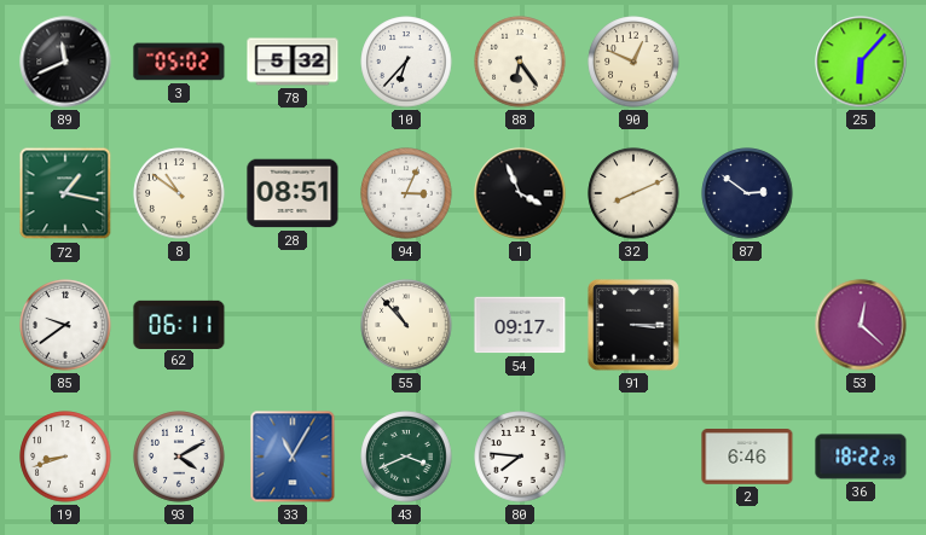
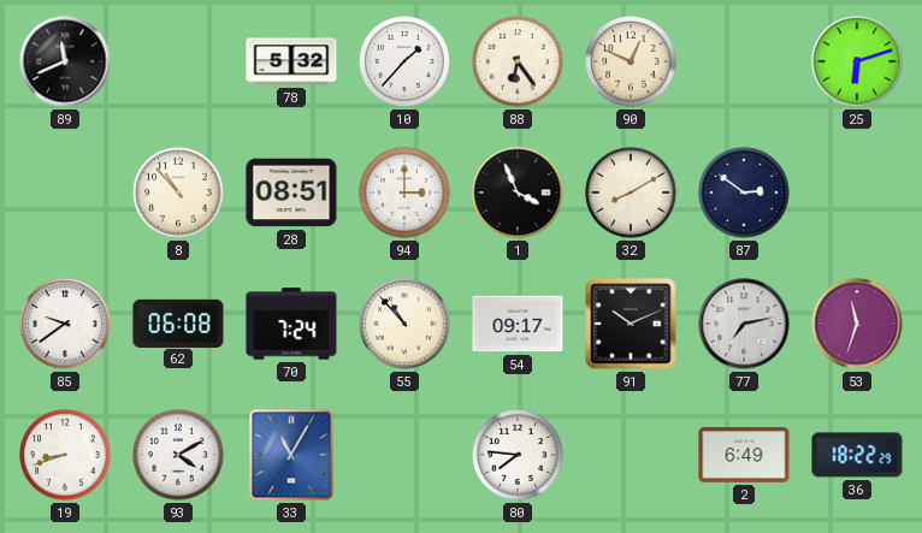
3: 05:02 -> none (179, 62)
10: 6:37 -> 1:37 (404, 61)
25: 6:07 -> 6:12 (857, 61)
72: 1:17 -> none (65, 193)
8: 10:51 -> 10:53 (178, 193)
94: 3:04 -> 3:00 (404, 193)
32: 8:11 -> 8:10 (631, 193)
62: 06:11 -> 06:08 (178, 322)
70: none -> 7:24 (291, 324)
91: 3:15 -> 10:11 (631, 324)
77: none -> 7:13 (744, 324)
53: 12:22 -> 11:33 (857, 324)
43: 3:41 -> none (406, 457)
2: 6:46 -> 6:49 (744, 456)
